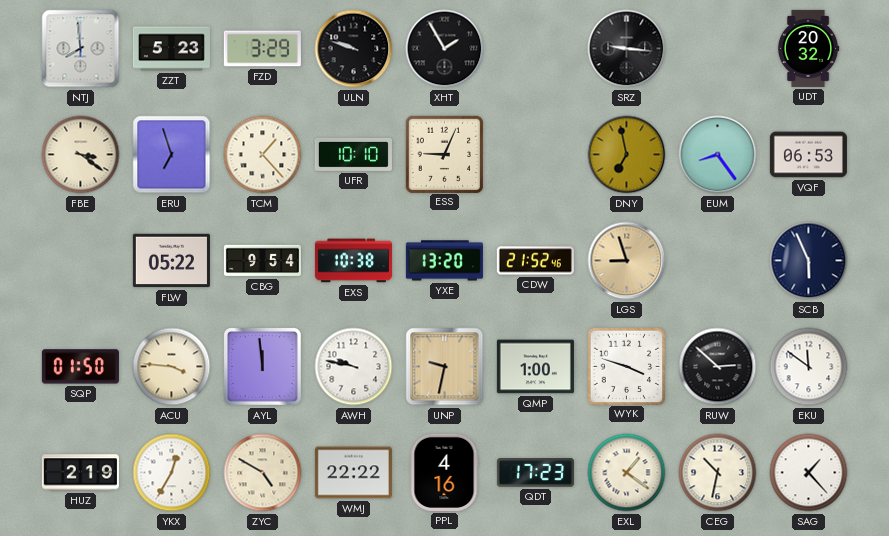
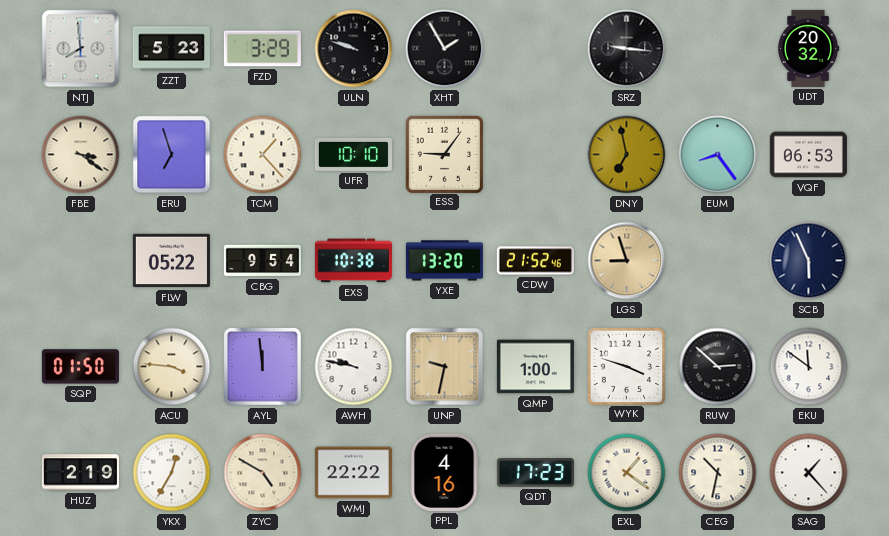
ESS: 9:04 -> 9:06 (444, 154)
